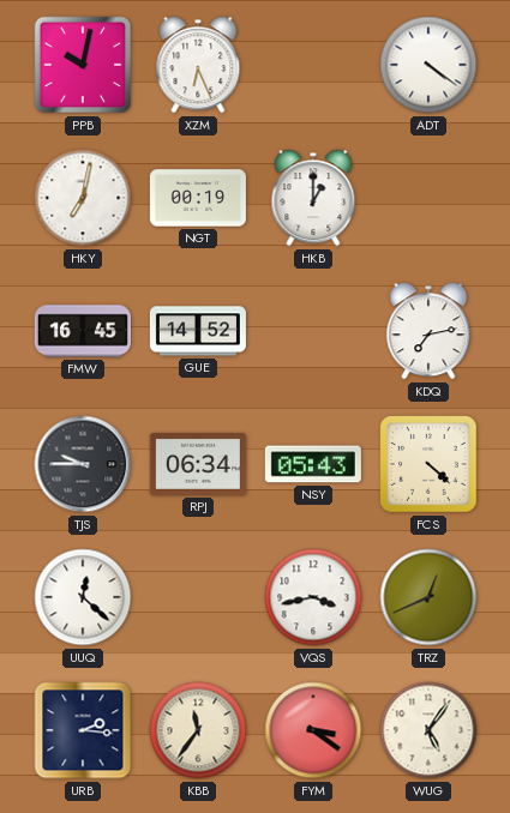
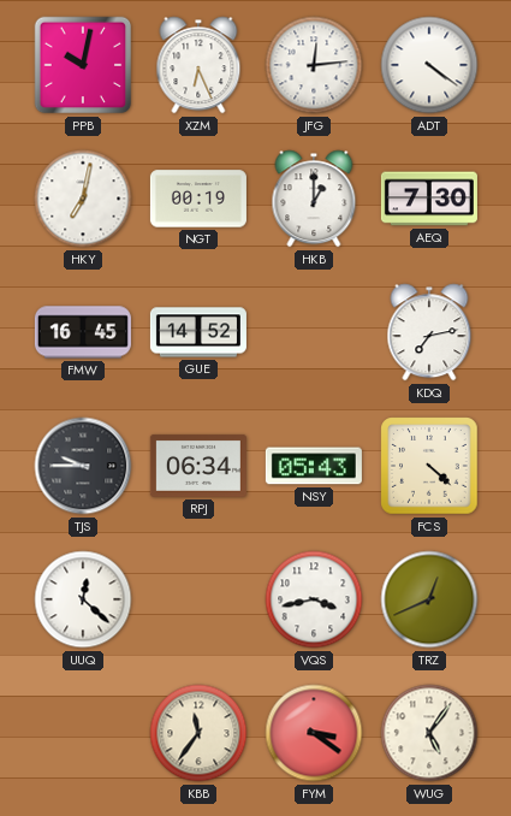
JFG: none -> 12:14 (314, 65)
AEQ: none -> 7:30 (429, 199)
URB: 2:16 -> none (83, 730)
